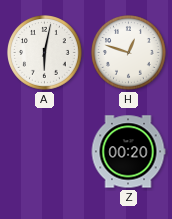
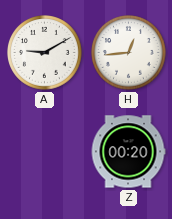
A: 6:02 -> 9:10 (45, 53)
H: 12:48 -> 12:44 (129, 53)
